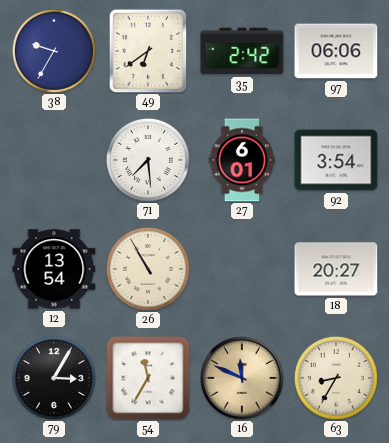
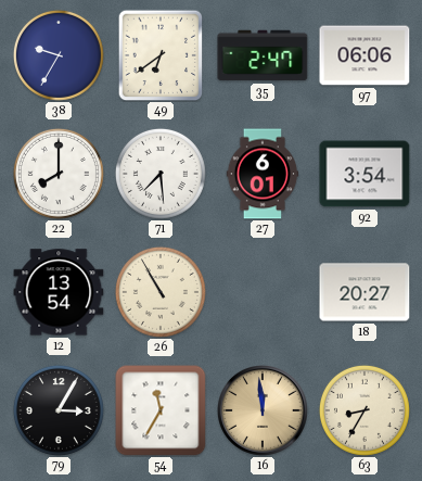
35: 2:42 -> 2:47 (263, 55)
22: none -> 8:00 (59, 174)
16: 11:49 -> 11:59 (264, 412)
